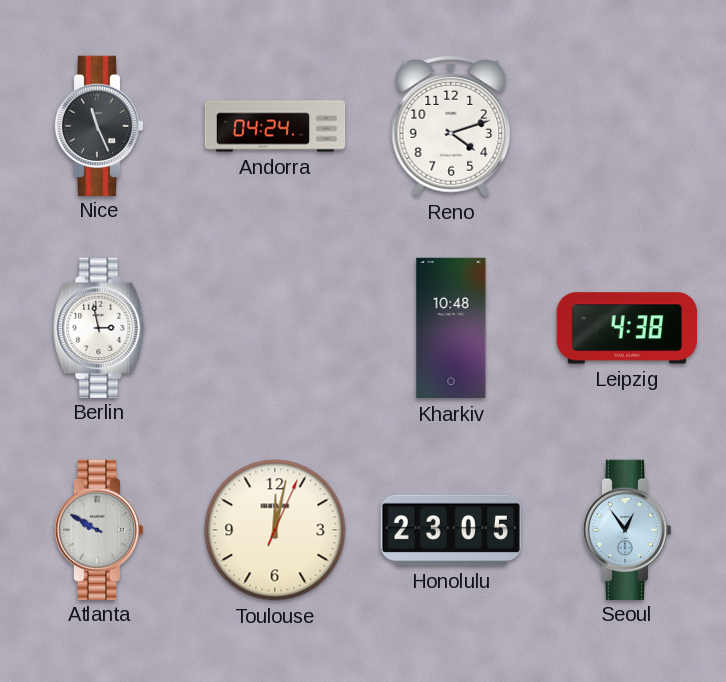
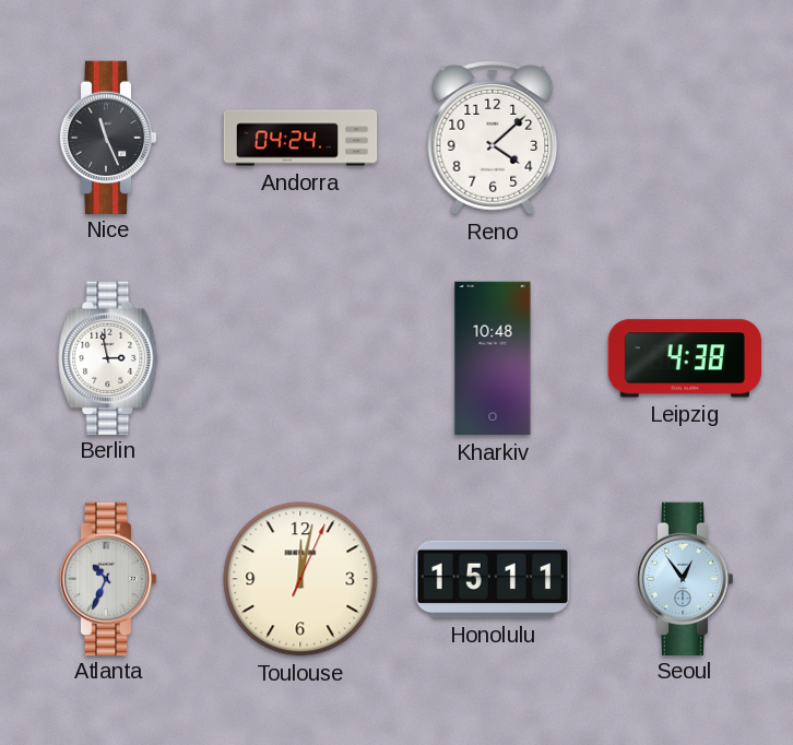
Reno: 4:12 -> 4:08 (493, 138)
Atlanta: 9:50 -> 10:34 (108, 578)
Honolulu: 23:05 -> 15:11 (493, 579)
